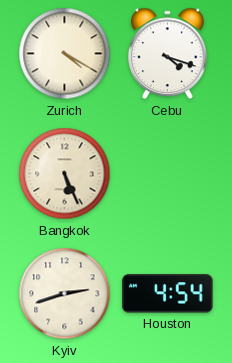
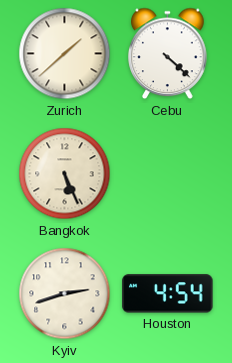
Zurich: 4:20 -> 1:38 (65, 54)
Cebu: 4:18 -> 4:22 (168, 54)
